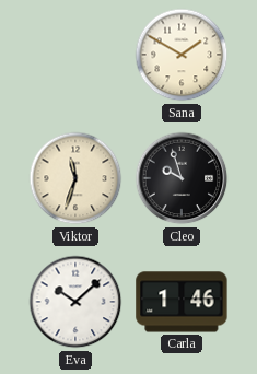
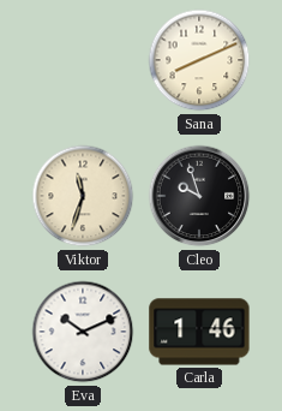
Sana: 1:50 -> 8:11 (199, 60)
Eva: 10:08 -> 10:11 (83, 332)
